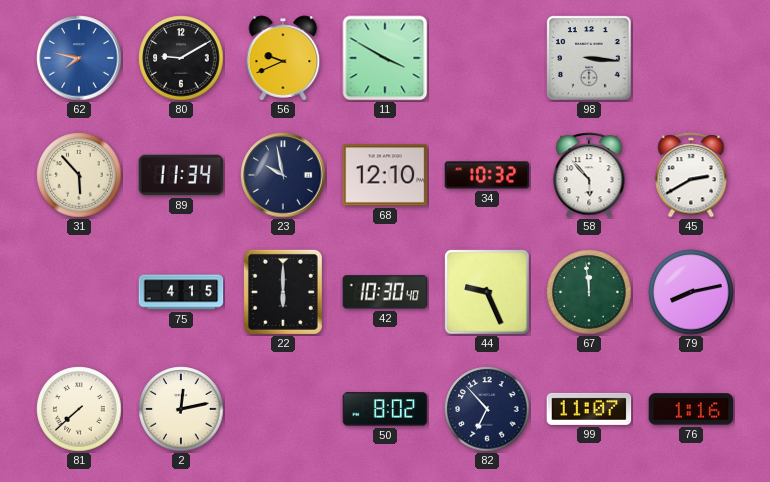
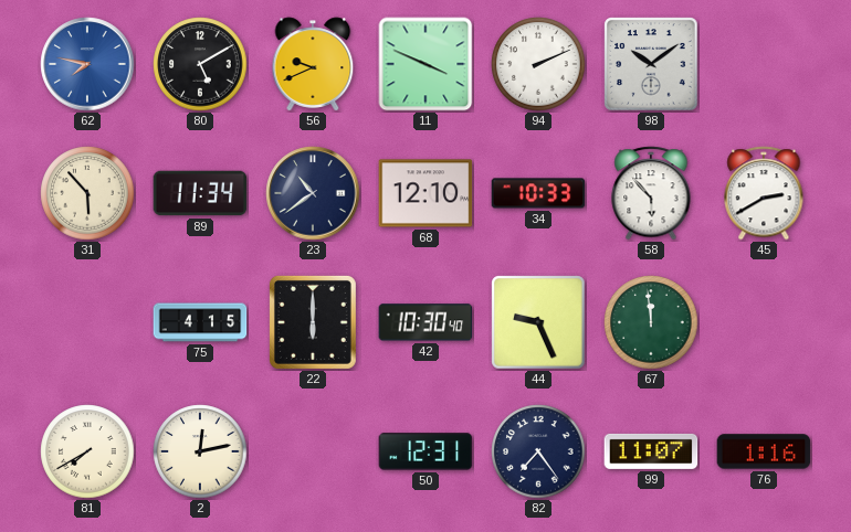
80: 9:10 -> 5:10 (200, 64)
11: 3:50 -> 3:49 (426, 64)
94: none -> 2:11 (538, 64)
98: 3:16 -> 10:09 (651, 64)
23: 9:58 -> 10:39 (313, 193)
34: 10:32 -> 10:33 (538, 193)
79: 8:13 -> none (691, 292)
81: 7:38 -> 7:40 (87, 451)
50: 8:02 -> 12:31 (426, 451)
82: 6:53 -> 7:24 (538, 451)
